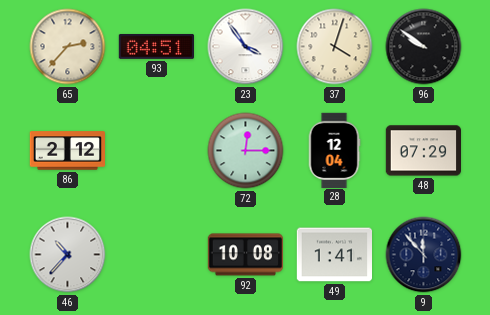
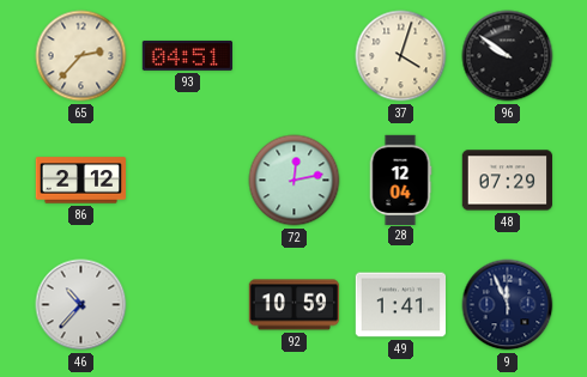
23: 3:54 -> none (246, 47)
72: 12:15 -> 12:13 (295, 181)
92: 10:08 -> 10:59 (295, 305)
9: 11:53 -> 11:56 (508, 305)
